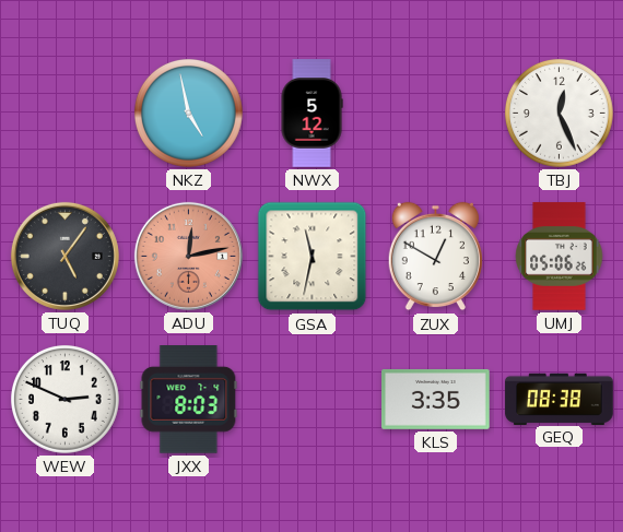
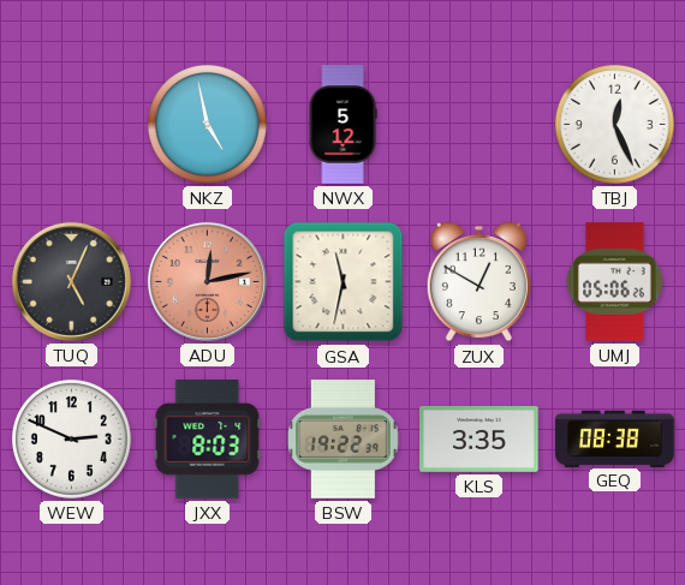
TUQ: 5:06 -> 5:04 (71, 281)
BSW: none -> 19:22 (344, 440)
